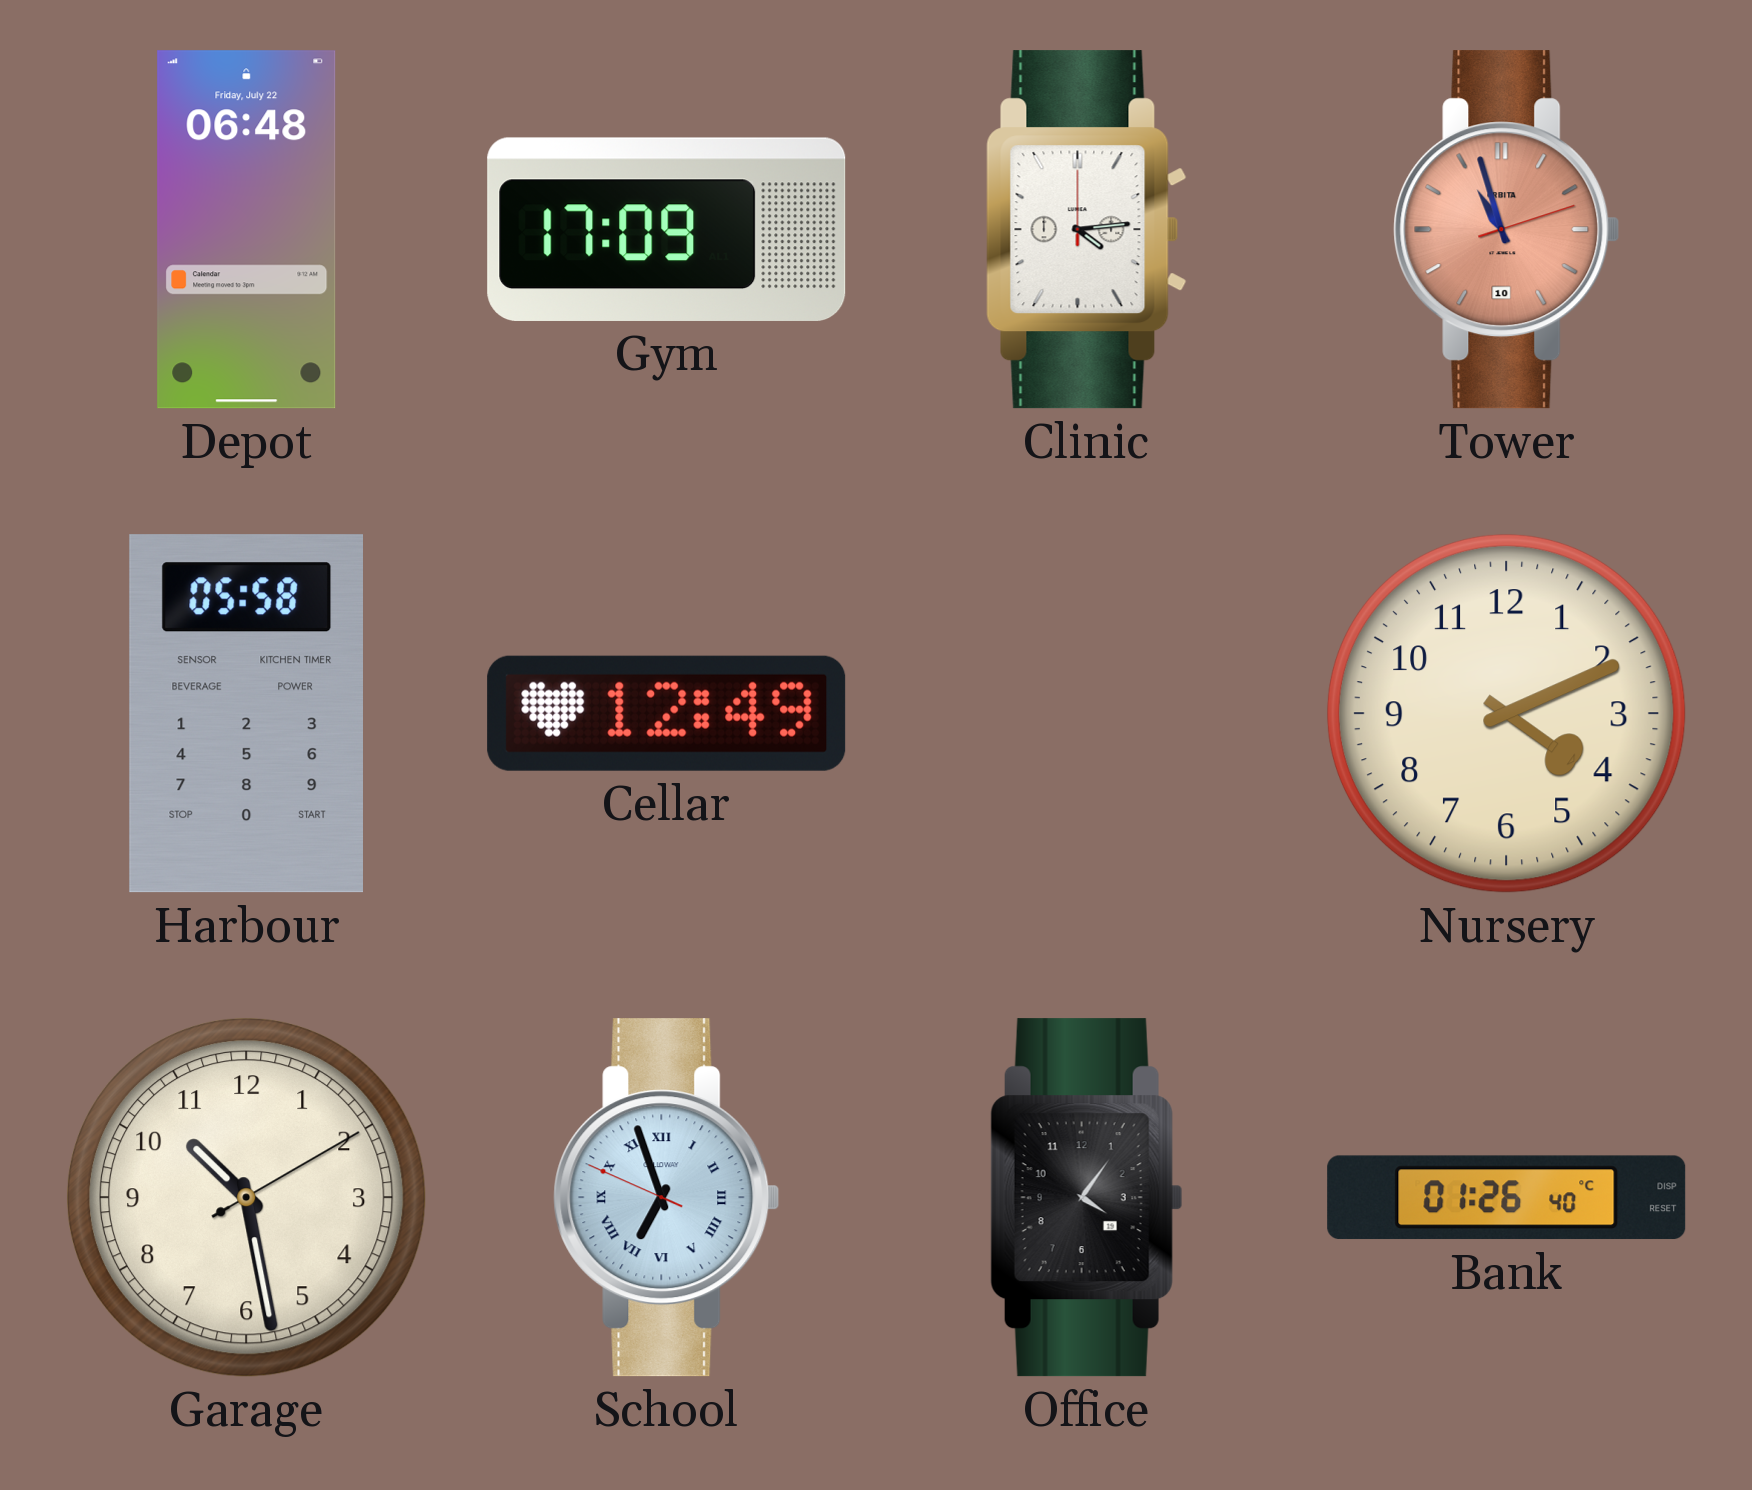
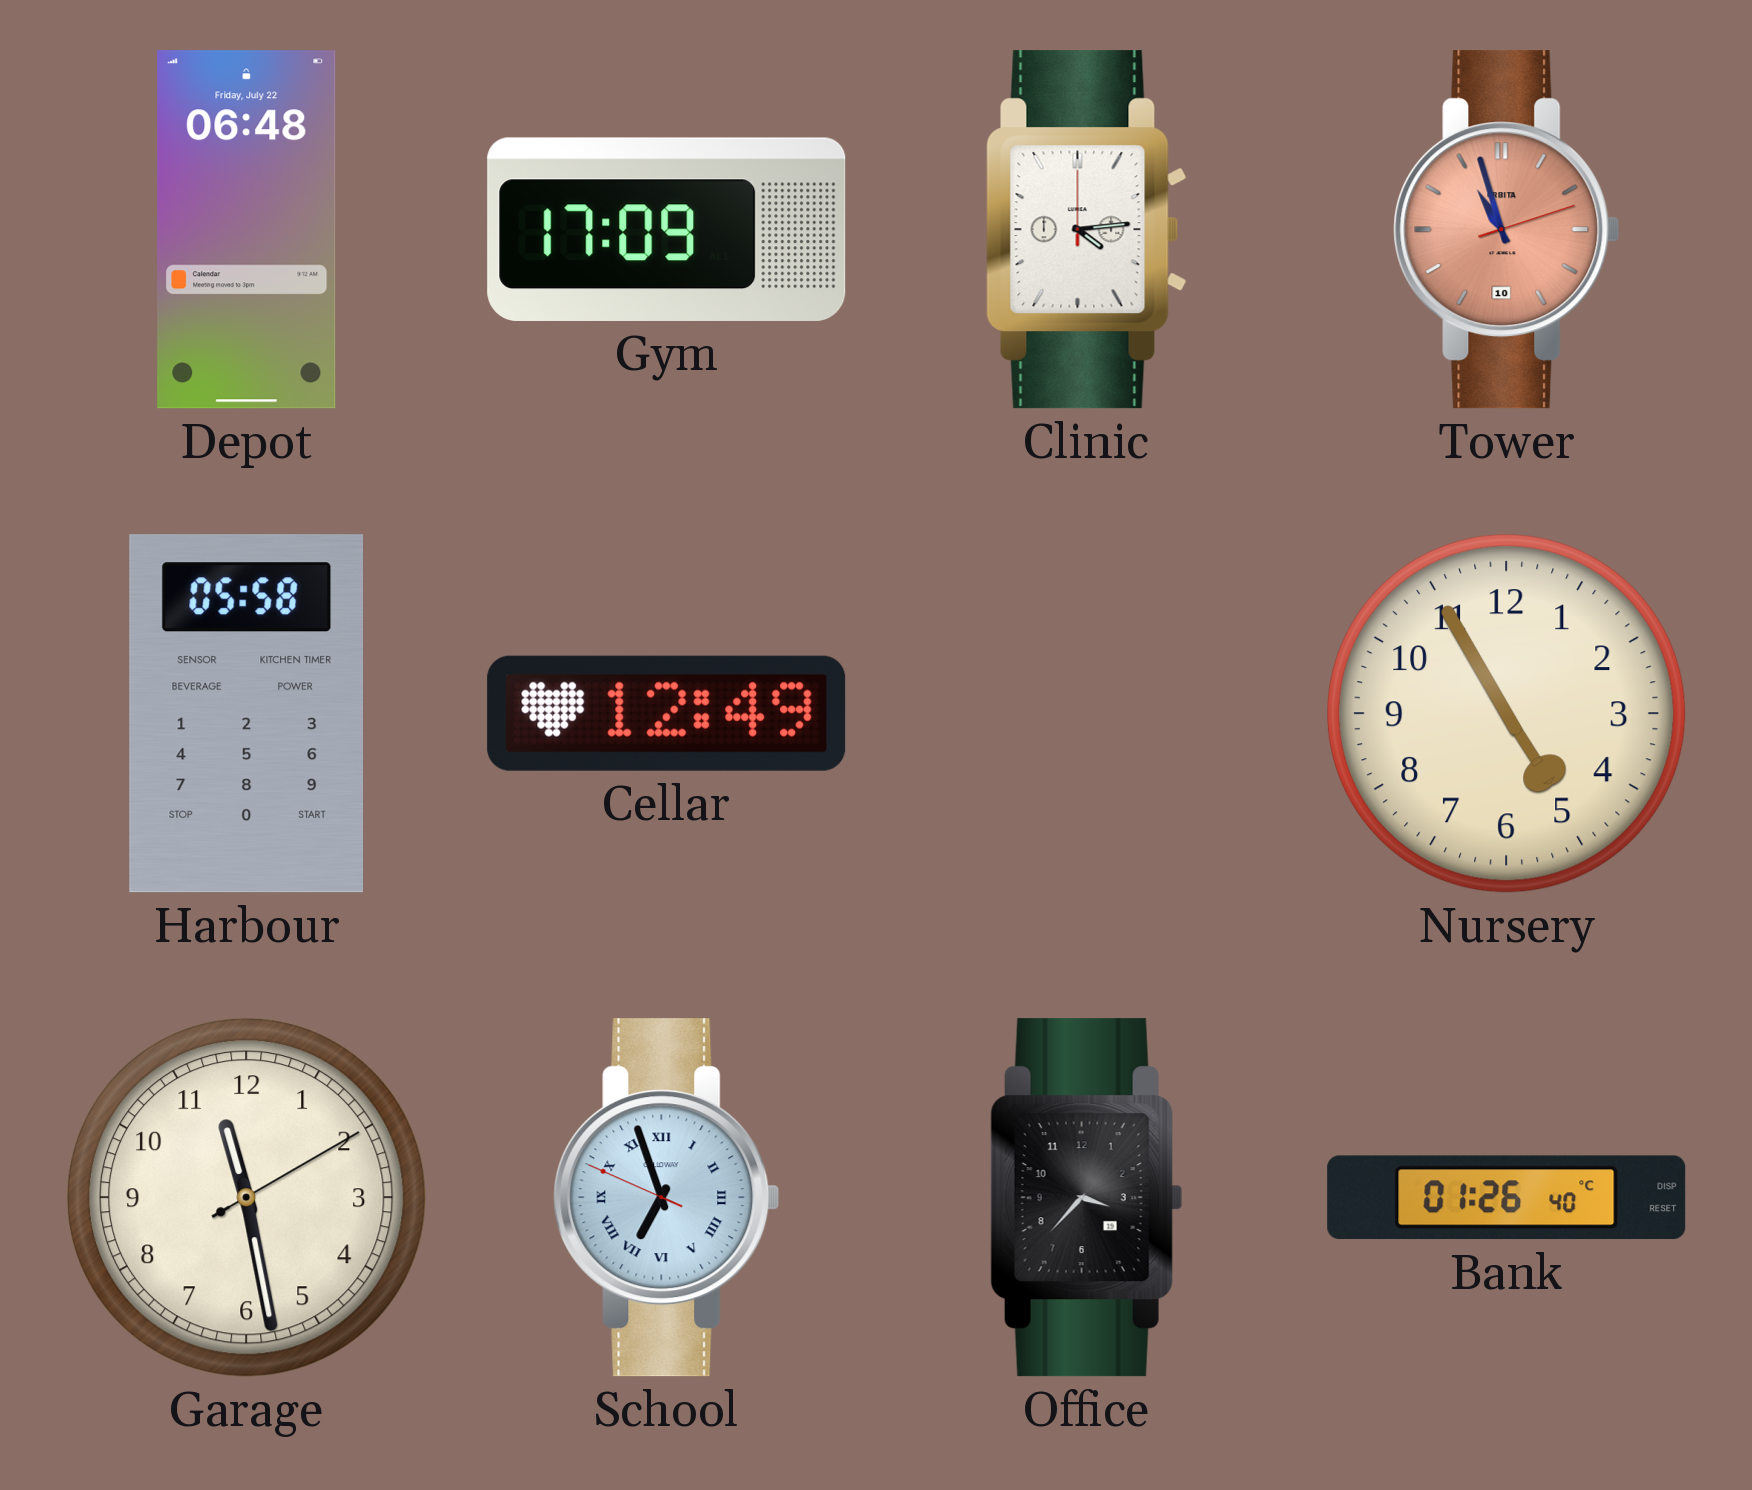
Nursery: 4:11 -> 4:55 (1506, 713)
Garage: 10:28 -> 11:28 (246, 1197)
Office: 4:06 -> 3:37 (1086, 1198)
